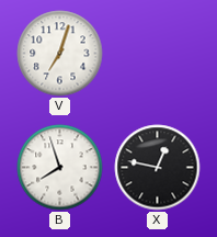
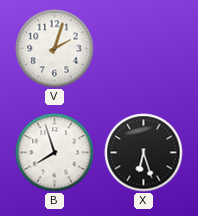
V: 7:03 -> 2:03 (55, 49)
X: 12:47 -> 6:27 (144, 153)
